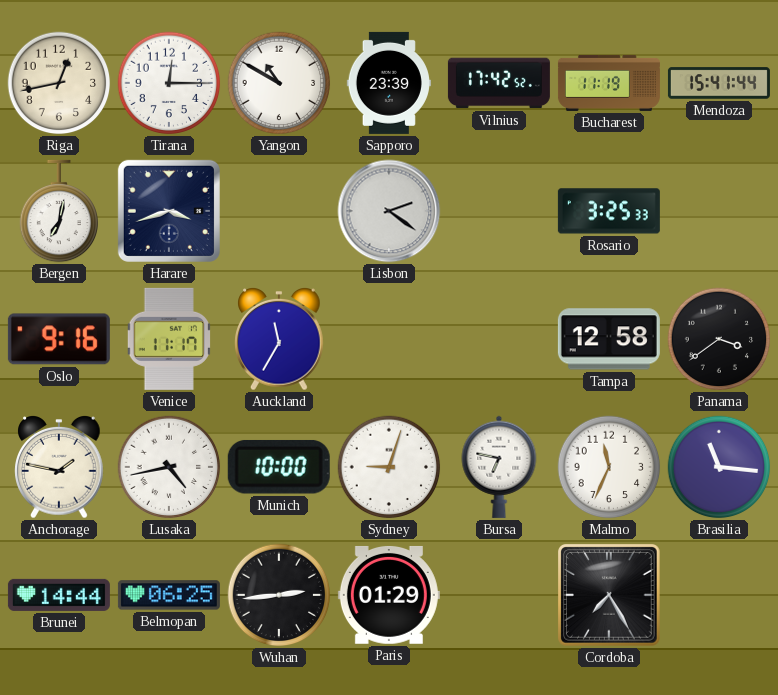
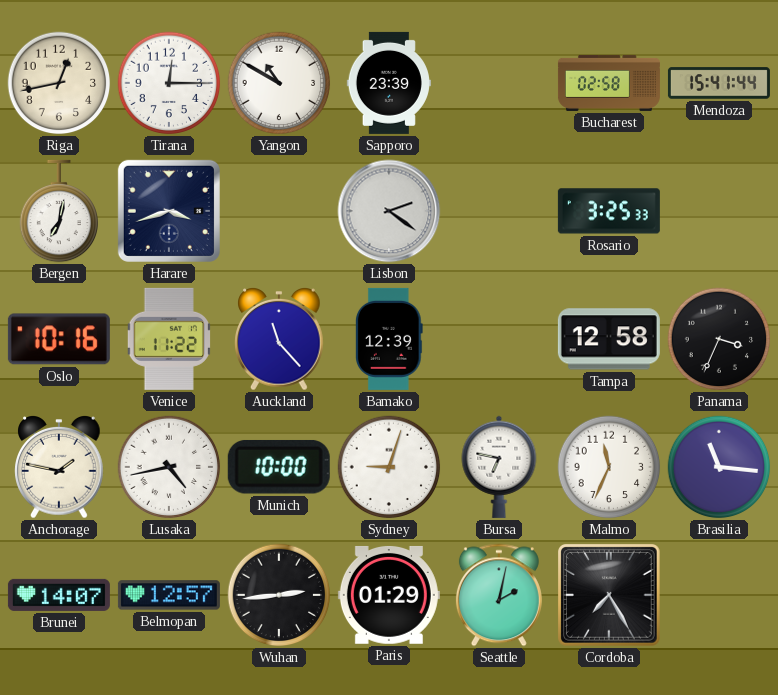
Vilnius: 17:42 -> none (499, 83)
Bucharest: 11:19 -> 02:58 (609, 83)
Oslo: 9:16 -> 10:16 (59, 339)
Venice: 11:17 -> 11:22 (169, 339)
Auckland: 11:35 -> 11:23 (279, 340)
Bamako: none -> 12:39 (389, 339)
Panama: 3:39 -> 3:34 (719, 339)
Brunei: 14:44 -> 14:07 (59, 595)
Belmopan: 06:25 -> 12:57 (169, 595)
Seattle: none -> 2:02 (499, 595)
